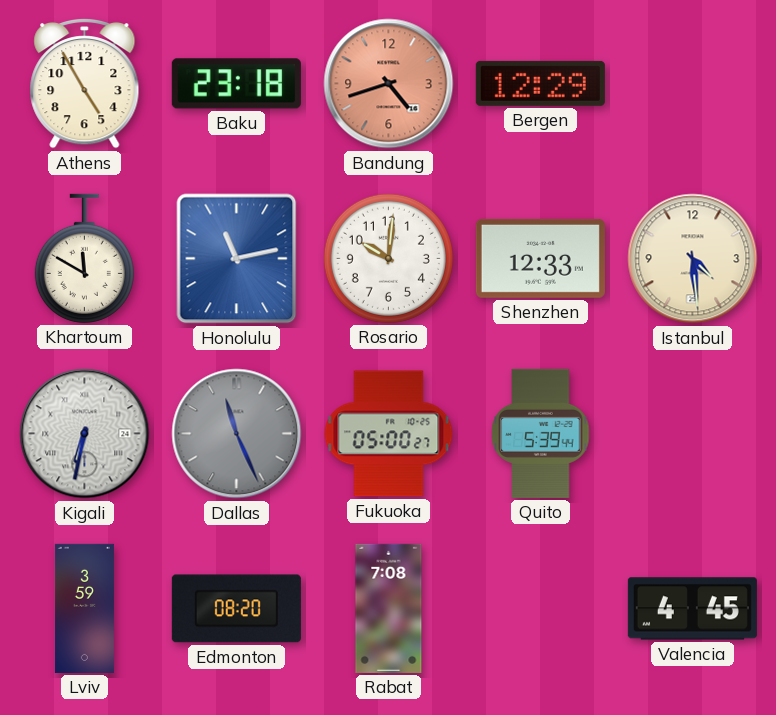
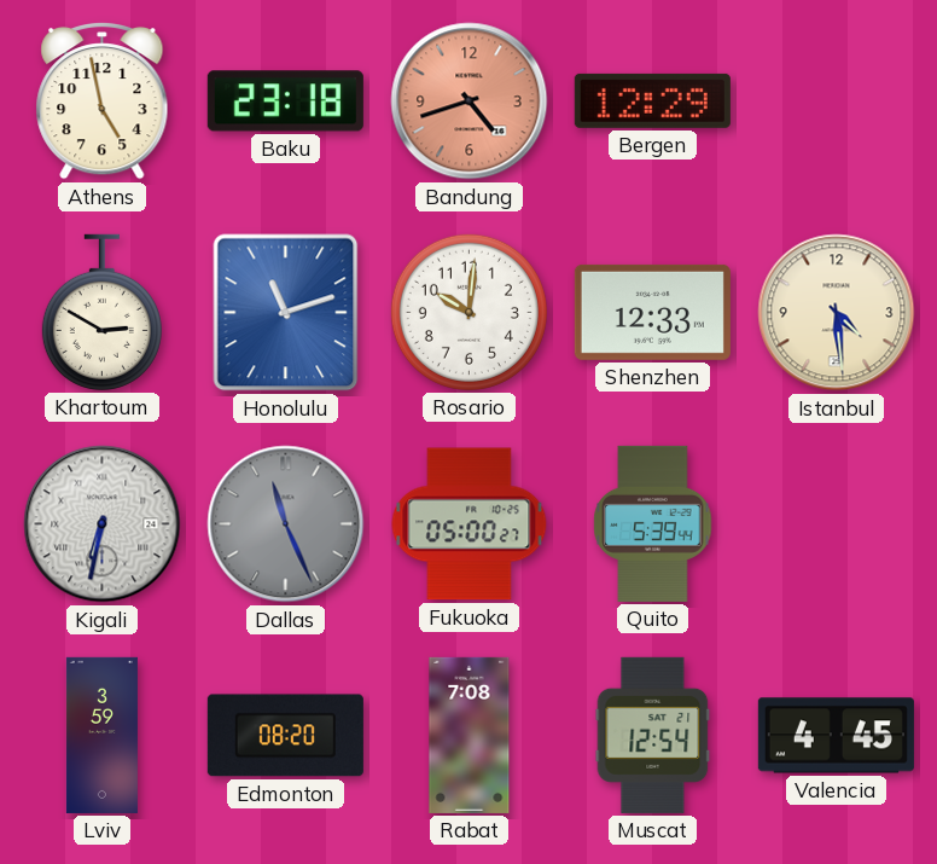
Athens: 4:55 -> 4:58 (103, 100)
Khartoum: 11:50 -> 2:50 (101, 312)
Honolulu: 11:13 -> 11:12 (286, 313)
Muscat: none -> 12:54 (653, 735)
